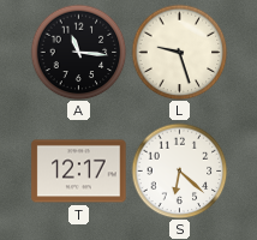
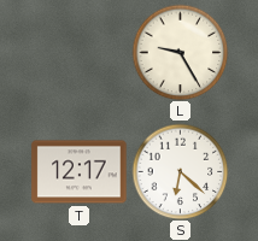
A: 11:16 -> none (78, 52)
L: 9:27 -> 9:25 (180, 52)
